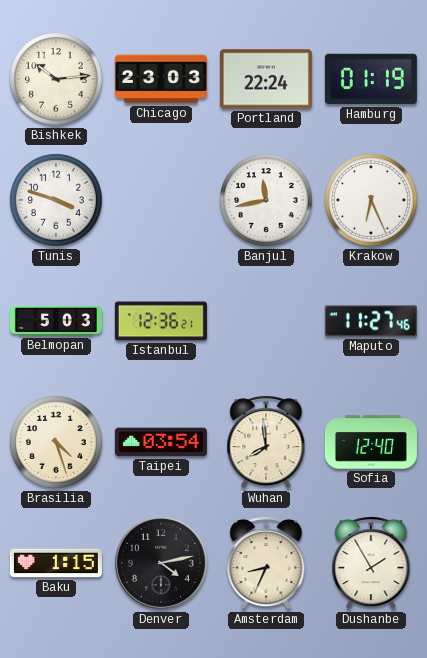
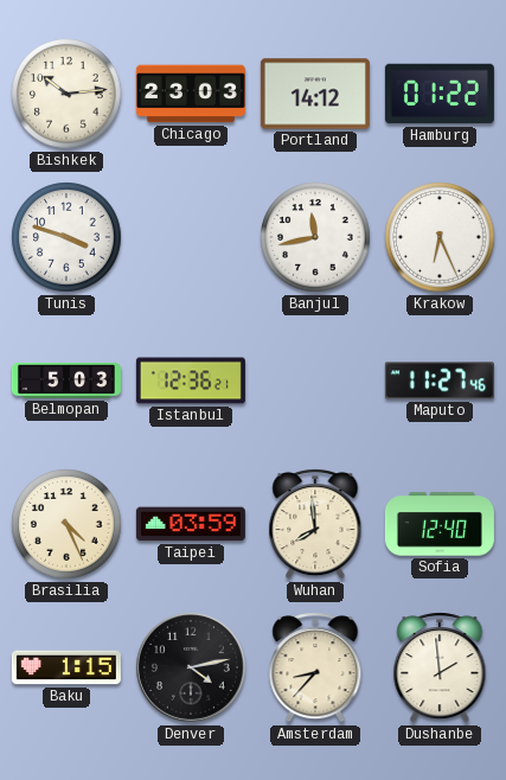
Portland: 22:24 -> 14:12 (315, 94)
Hamburg: 01:19 -> 01:22 (440, 94)
Brasilia: 4:27 -> 4:26 (66, 524)
Taipei: 03:54 -> 03:59 (191, 524)
Amsterdam: 8:34 -> 8:37 (315, 667)
Dushanbe: 1:55 -> 1:59 (440, 667)
